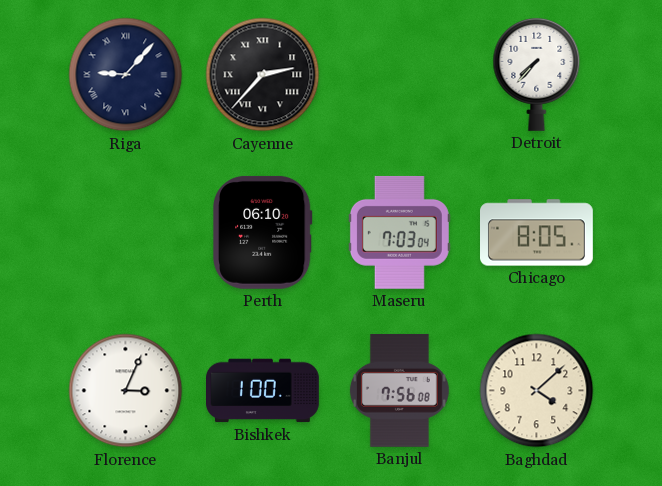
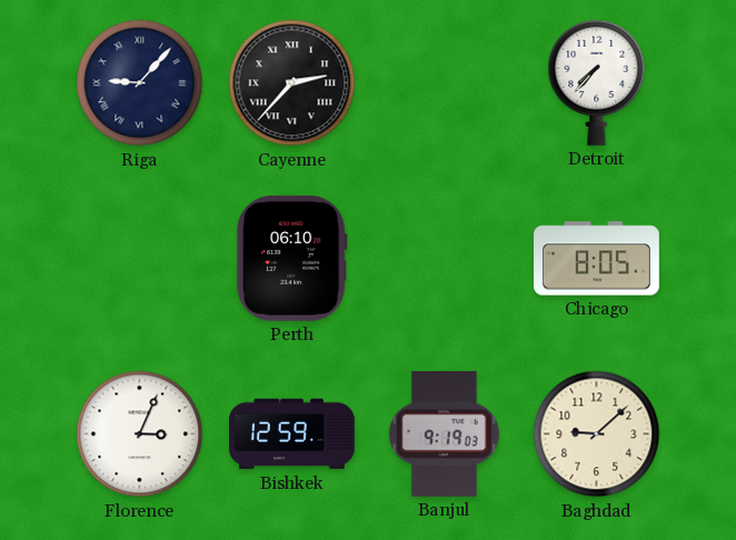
Maseru: 7:03 -> none (399, 232)
Bishkek: 1:00 -> 12:59 (292, 434)
Banjul: 7:56 -> 9:19 (444, 433)
Baghdad: 4:08 -> 9:08 (597, 434)
